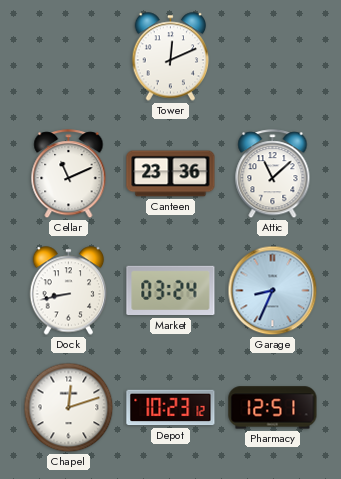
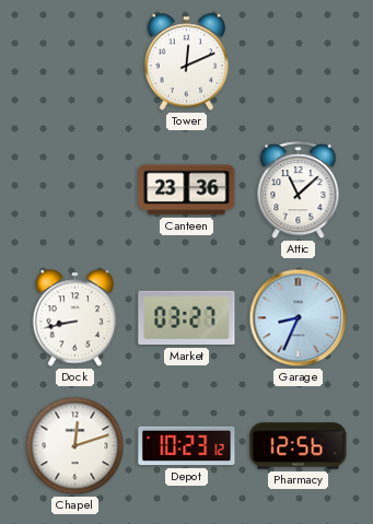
Cellar: 11:11 -> none (69, 174)
Market: 03:24 -> 03:27 (187, 318)
Pharmacy: 12:51 -> 12:56 (299, 446)
